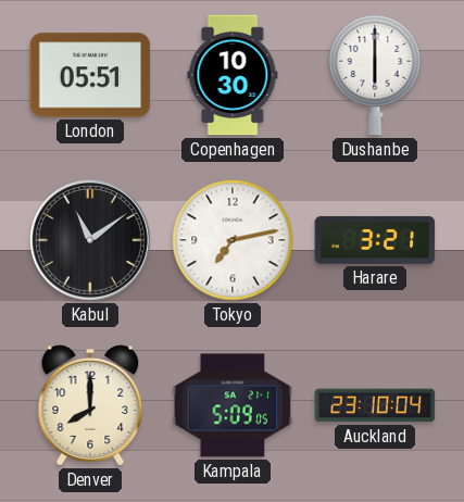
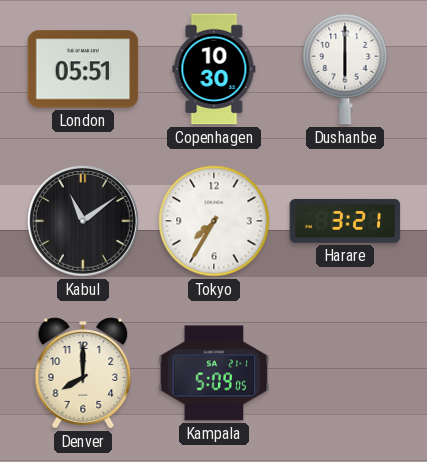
Tokyo: 7:13 -> 7:35 (214, 221)
Auckland: 23:10 -> none (375, 405)
